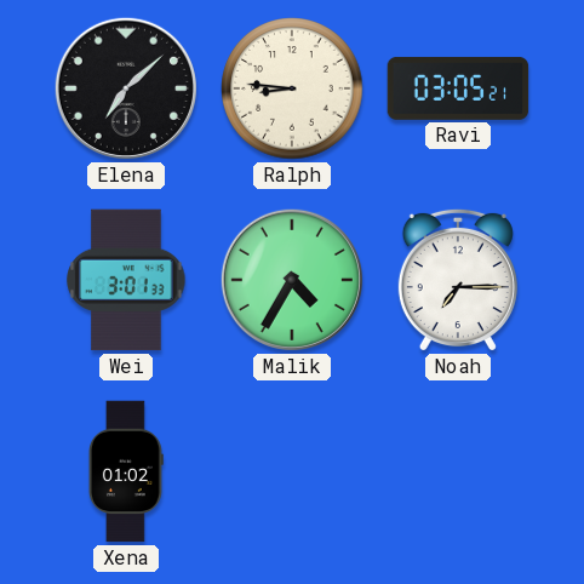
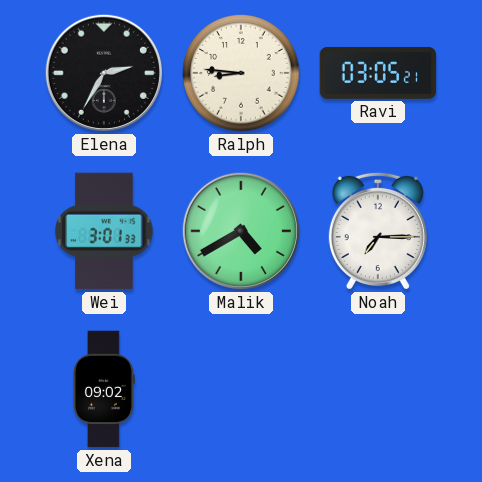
Elena: 7:08 -> 2:35 (104, 73)
Malik: 4:35 -> 4:40 (241, 231)
Xena: 01:02 -> 09:02 (104, 389)
